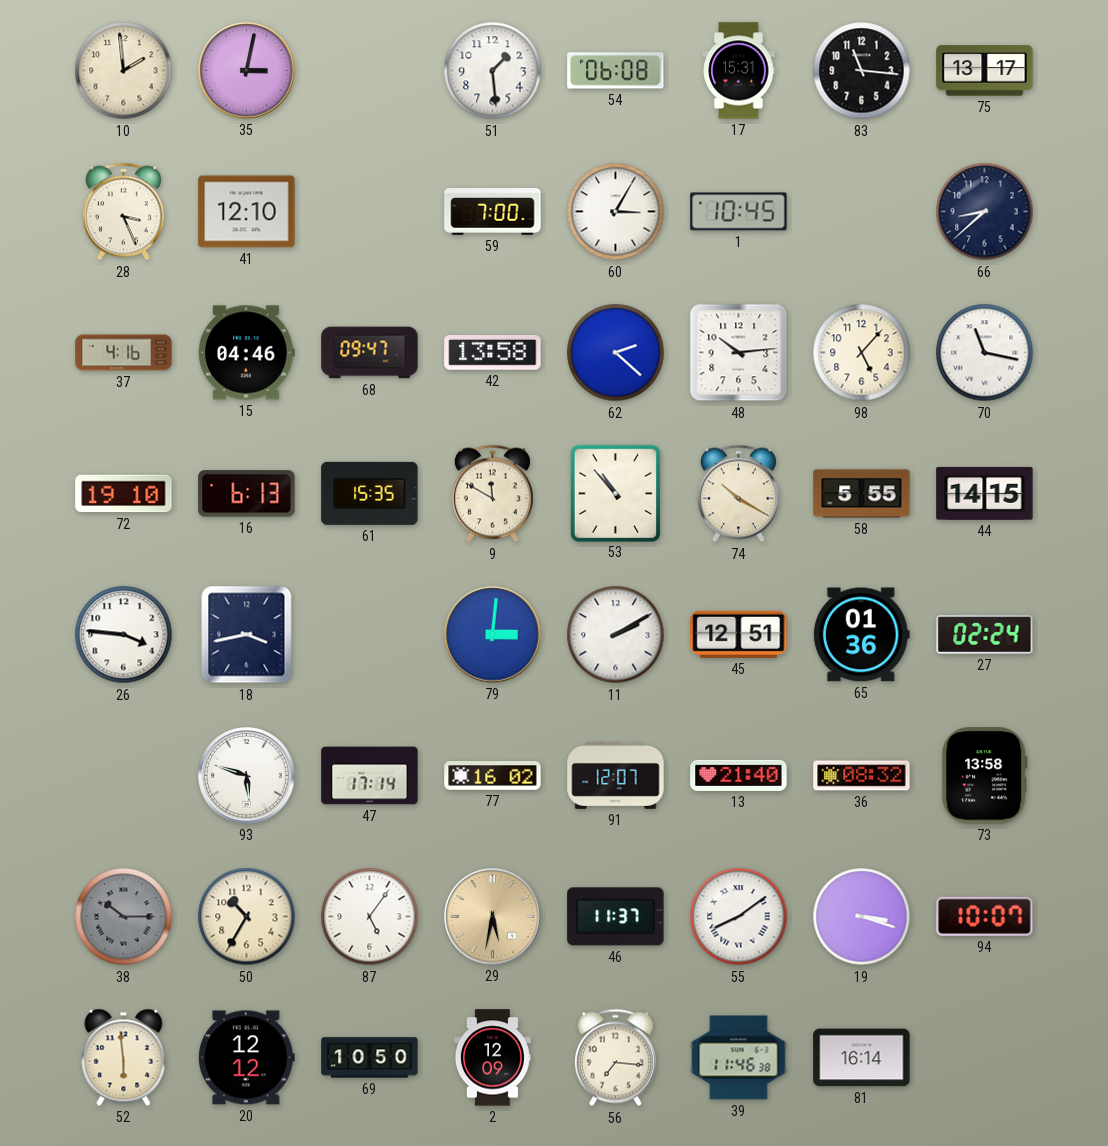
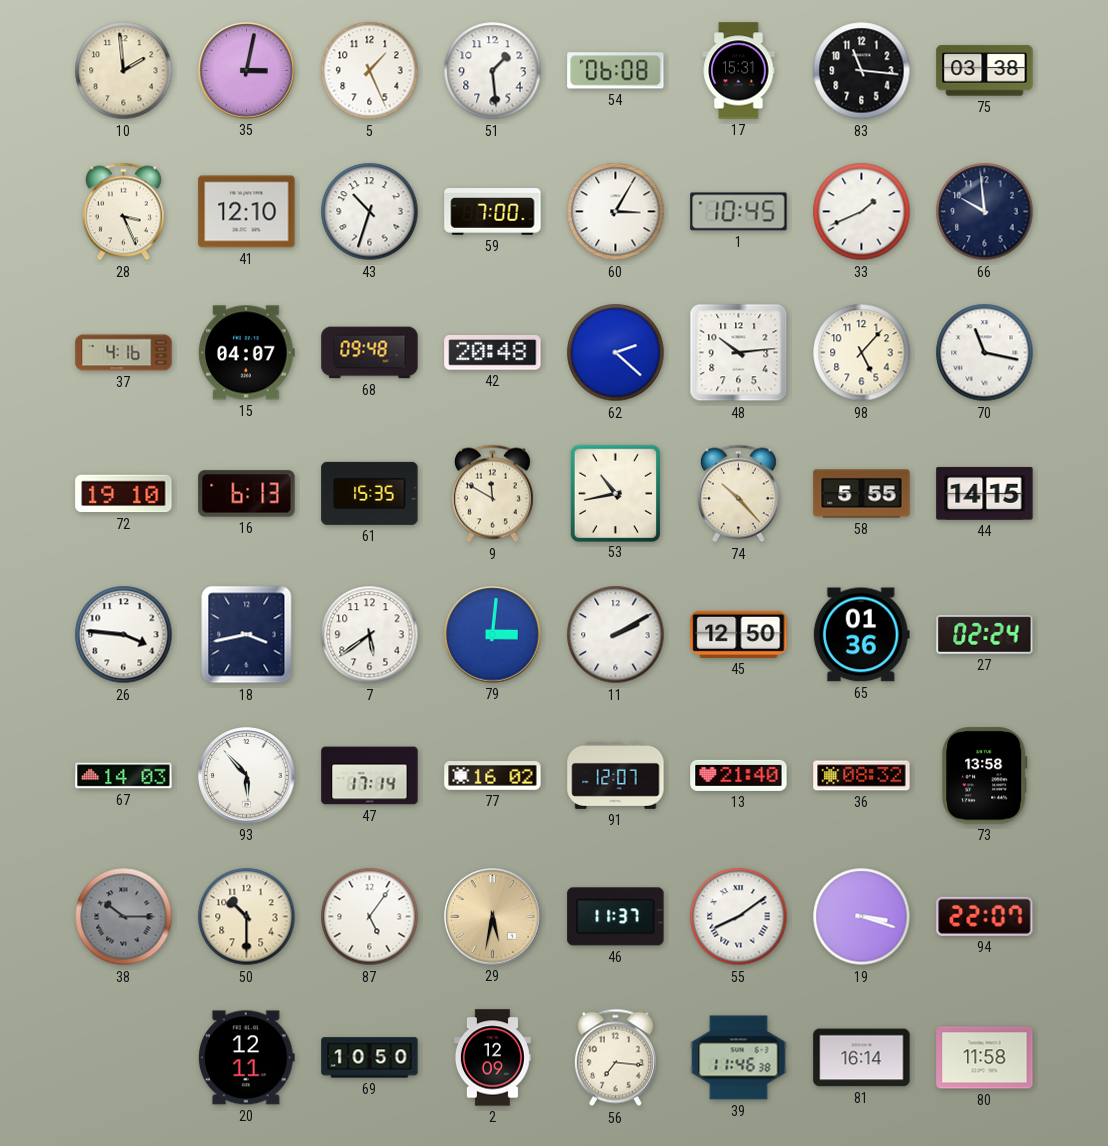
5: none -> 1:26 (370, 71)
75: 13:17 -> 03:38 (985, 71)
43: none -> 10:33 (370, 212)
33: none -> 1:41 (862, 212)
66: 8:38 -> 9:59 (985, 212)
15: 04:46 -> 04:07 (247, 353)
68: 09:47 -> 09:48 (370, 353)
42: 13:58 -> 20:48 (493, 353)
53: 10:53 -> 10:43 (615, 493)
74: 10:20 -> 10:23 (738, 494)
7: none -> 5:39 (370, 635)
45: 12:51 -> 12:50 (739, 634)
67: none -> 14:03 (124, 776)
93: 5:48 -> 5:53 (247, 776)
50: 10:35 -> 10:30 (247, 917)
94: 10:07 -> 22:07 (985, 916)
52: 5:59 -> none (124, 1057)
20: 12:12 -> 12:11 (246, 1058)
80: none -> 11:58 (985, 1058)
